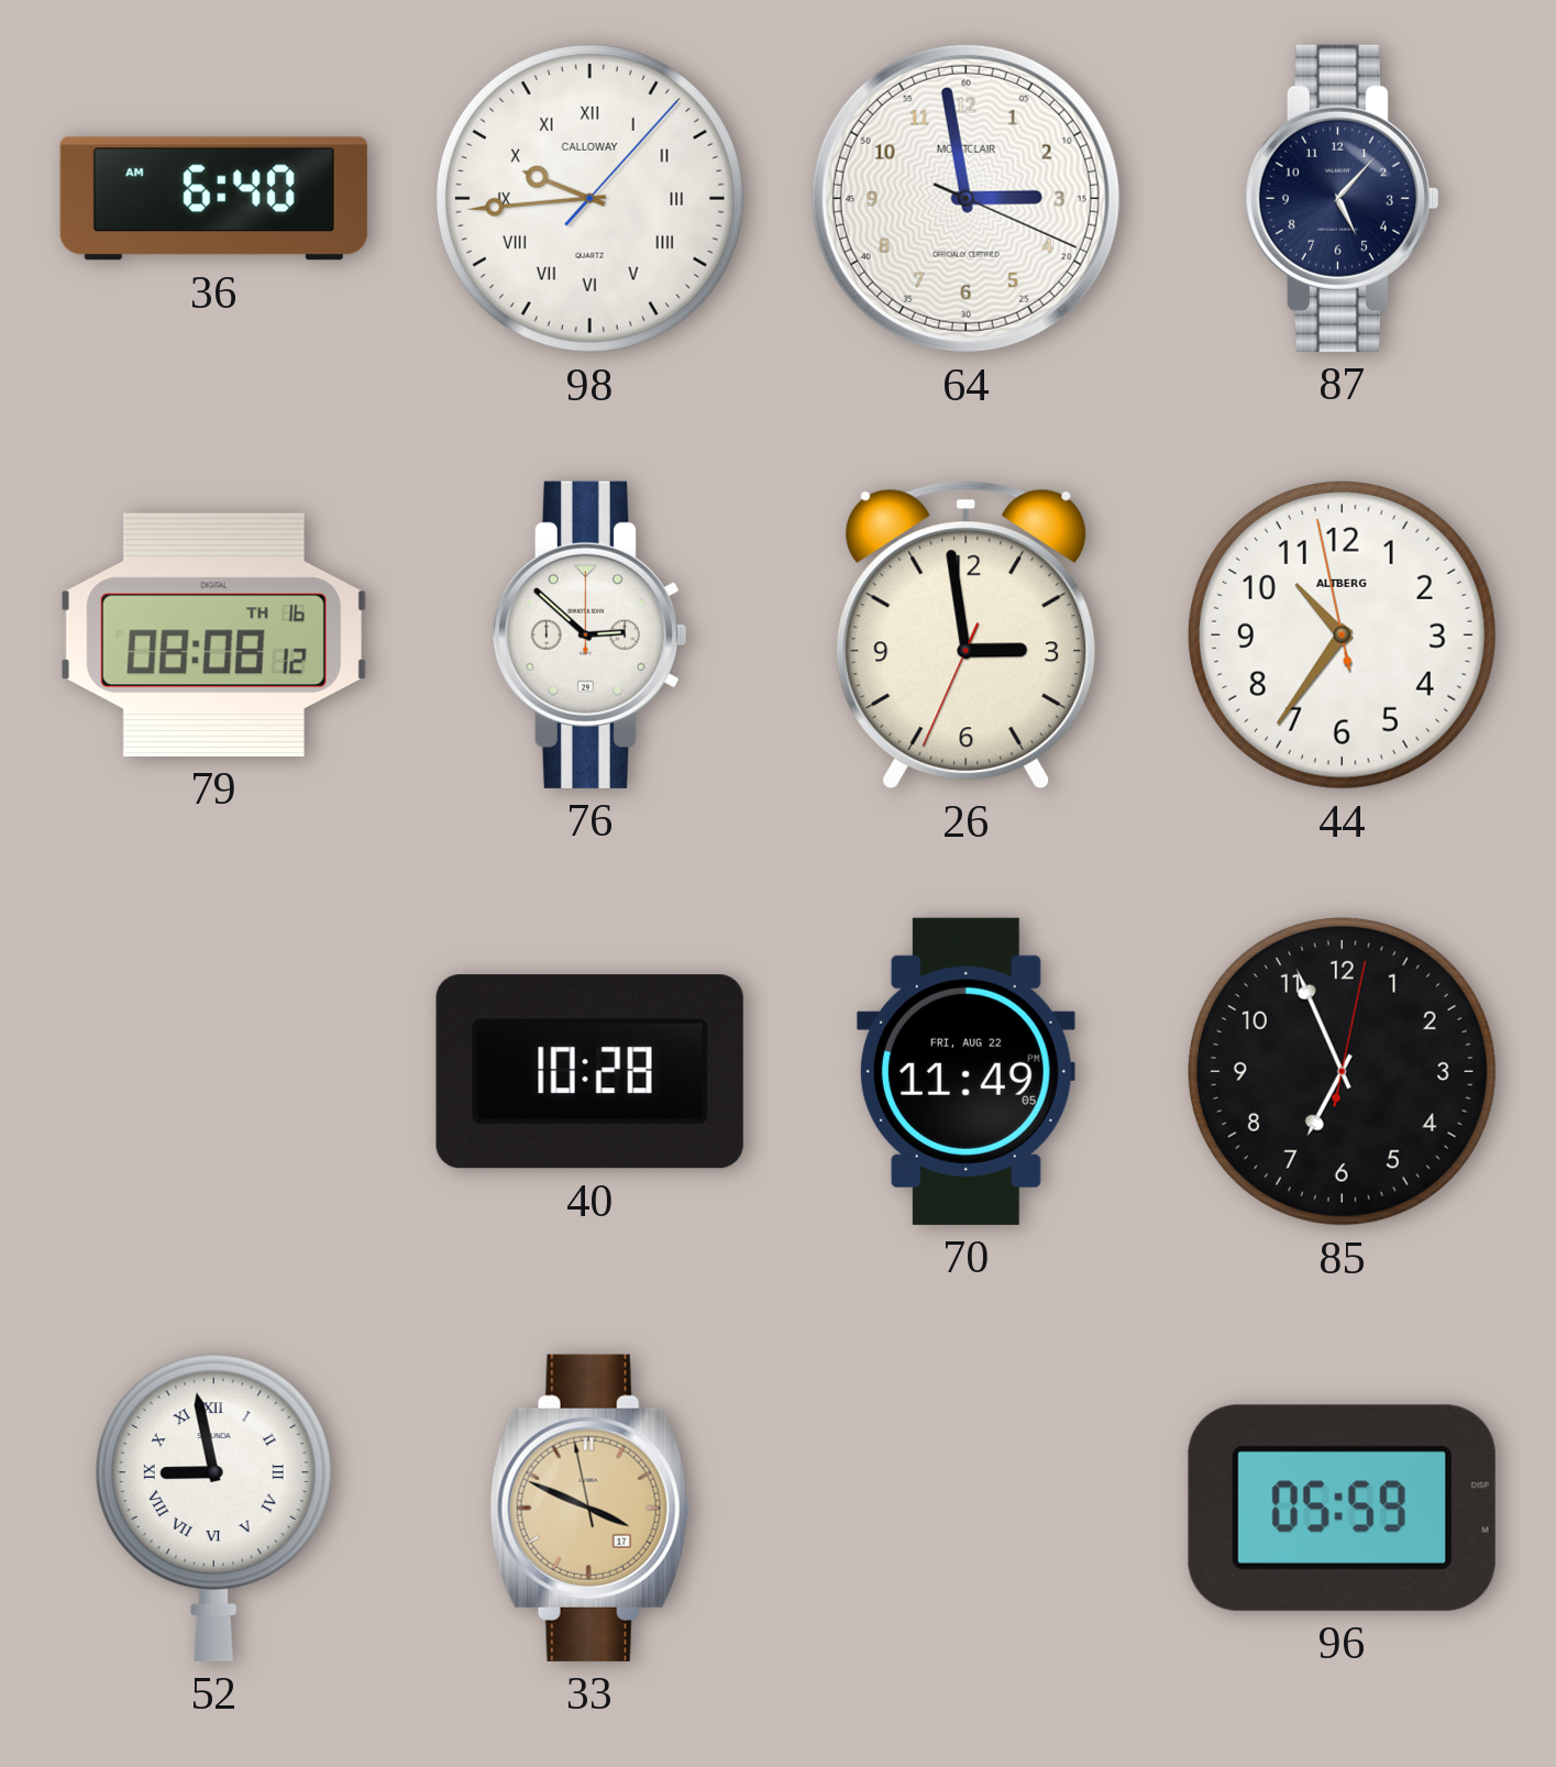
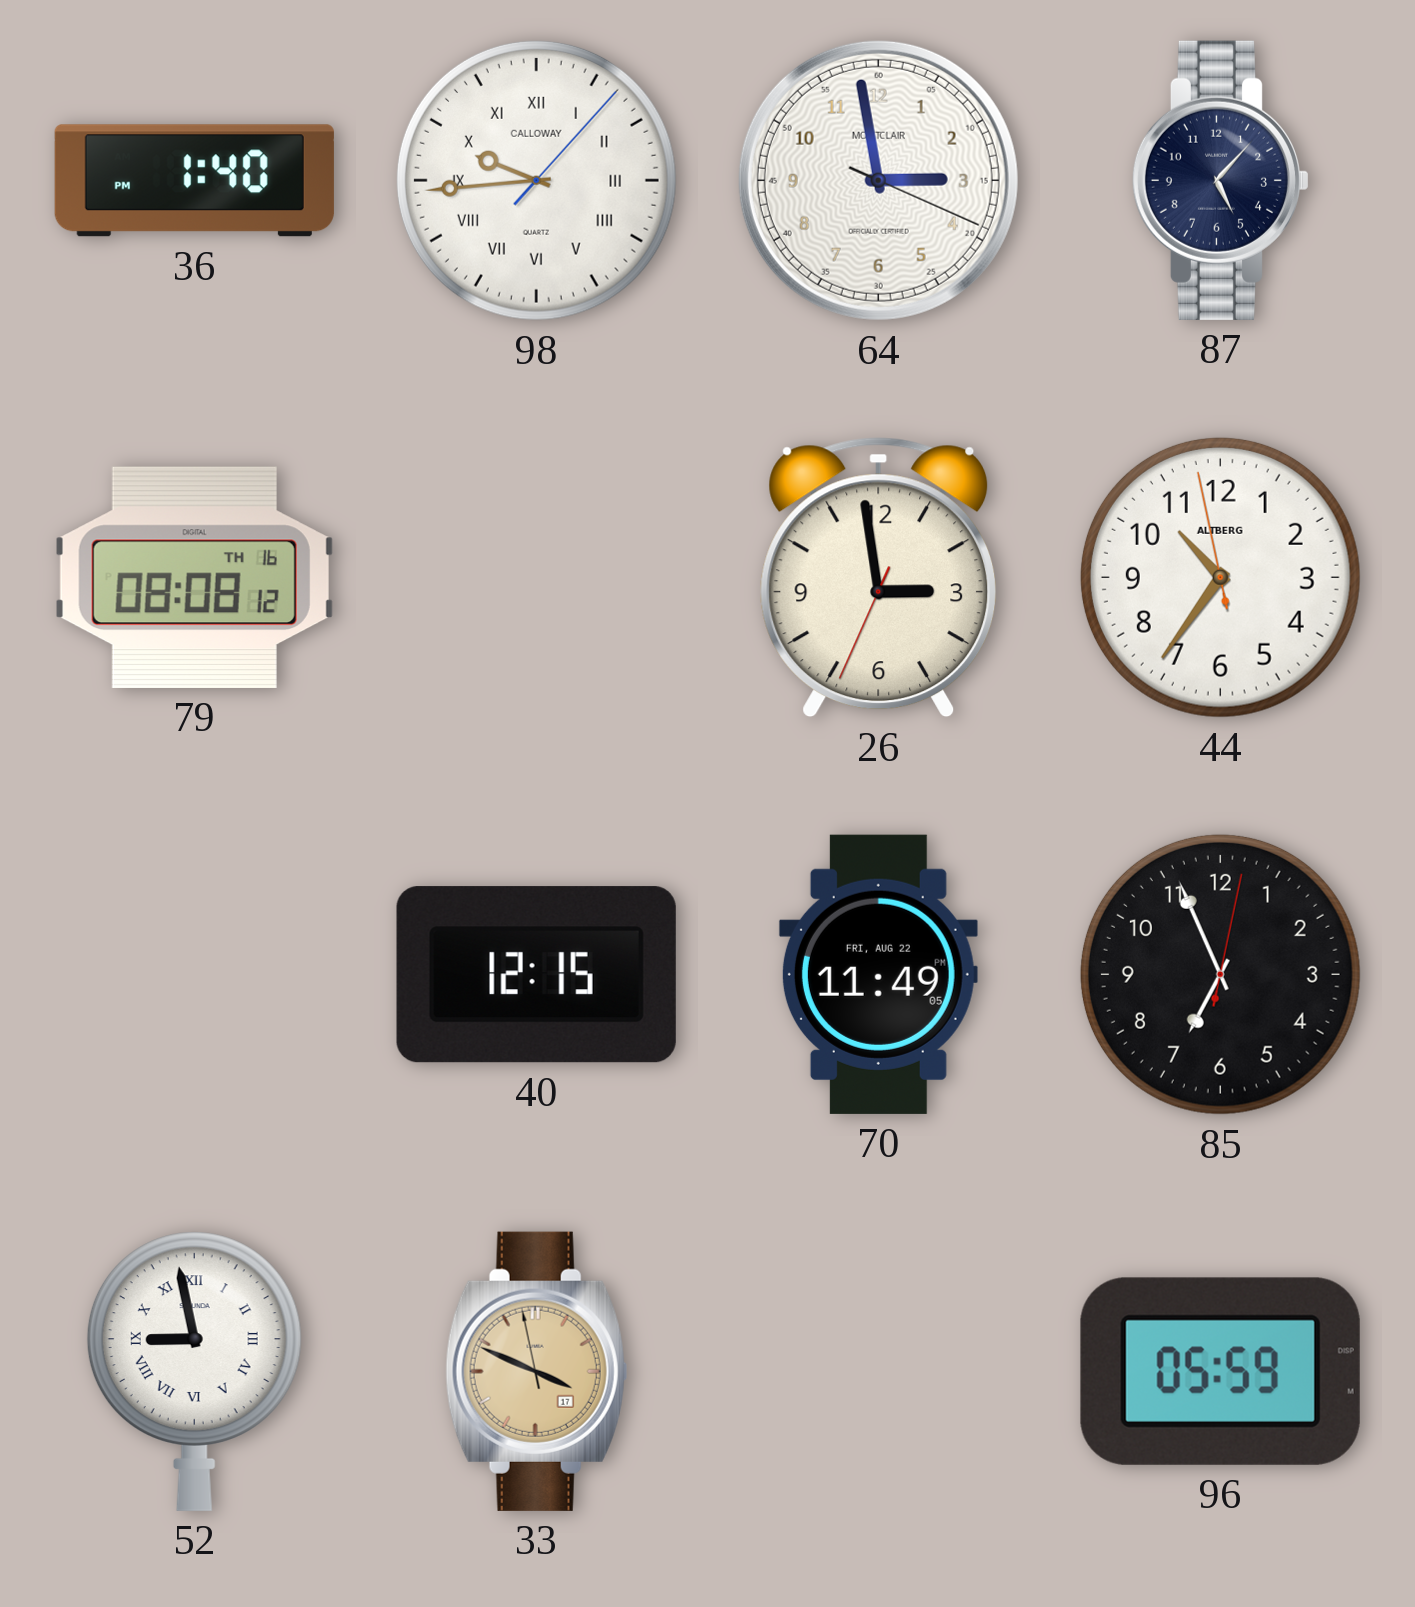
36: 6:40 -> 1:40 (194, 181)
76: 2:52 -> none (589, 634)
40: 10:28 -> 12:15 (536, 975)
